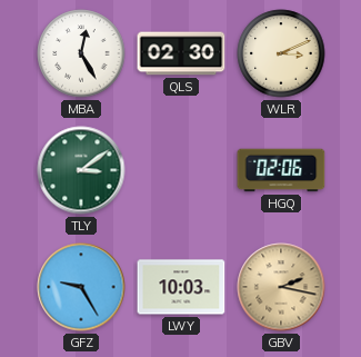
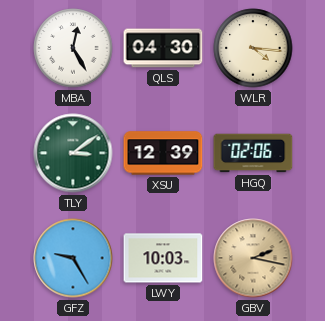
QLS: 02:30 -> 04:30 (163, 48)
WLR: 3:11 -> 4:16 (253, 48)
XSU: none -> 12:39 (163, 153)
